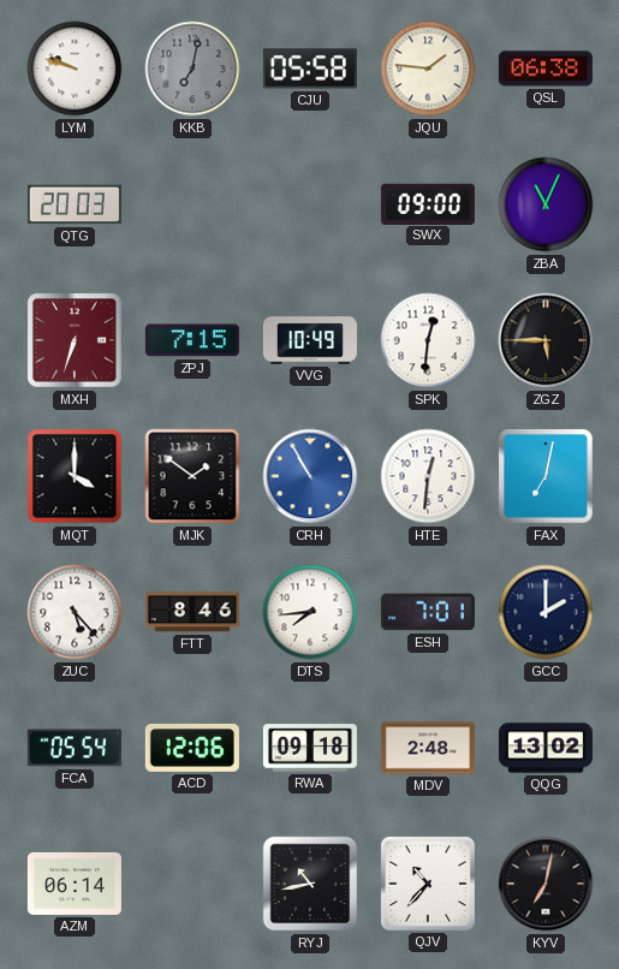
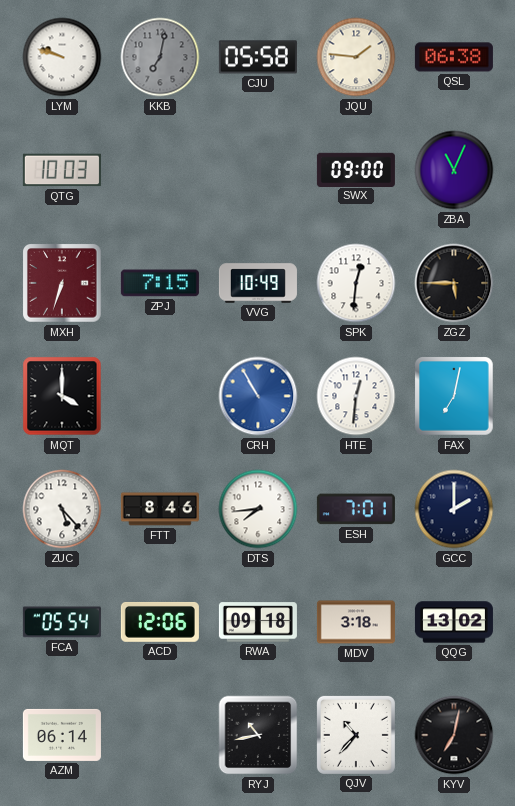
QTG: 20:03 -> 10:03 (62, 170)
MJK: 1:51 -> none (192, 476)
MDV: 2:48 -> 3:18 (356, 622)
